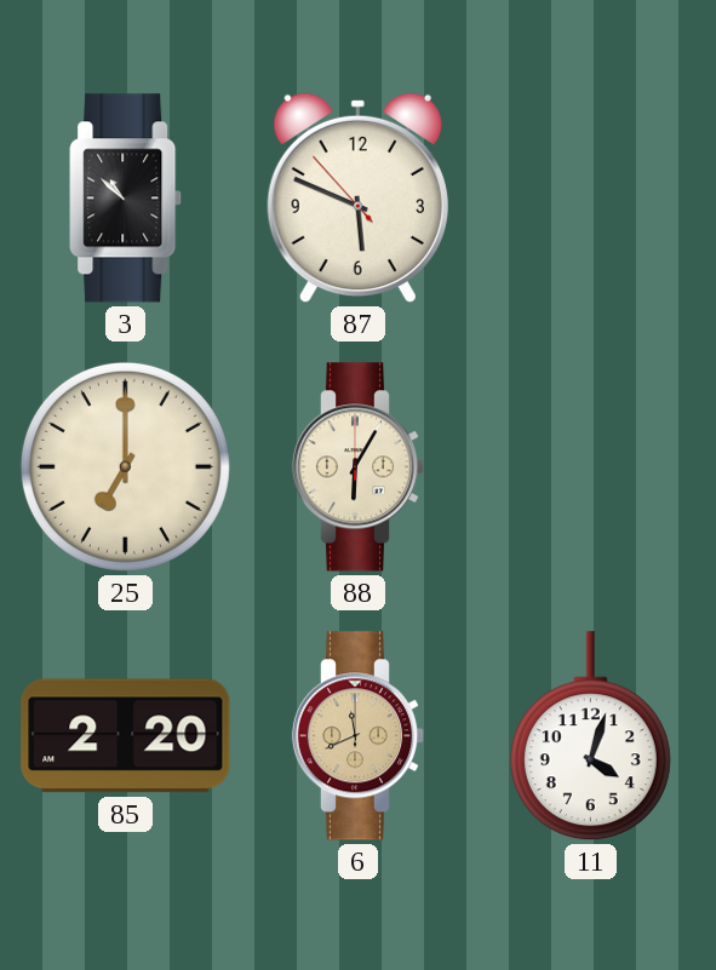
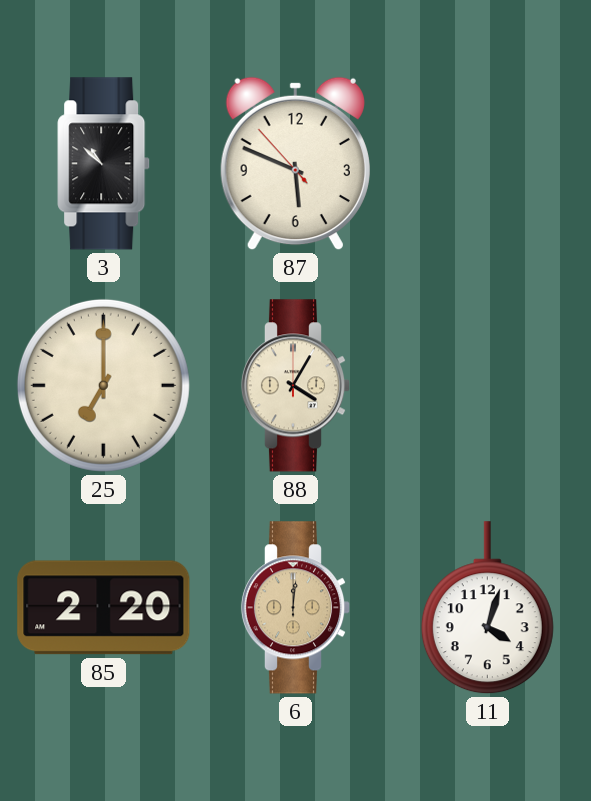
88: 6:05 -> 4:05 (296, 386)
6: 11:41 -> 12:01 (296, 608)
